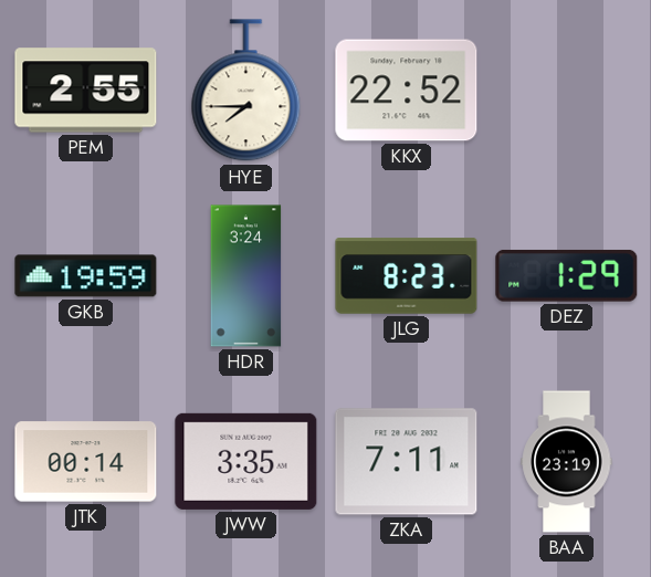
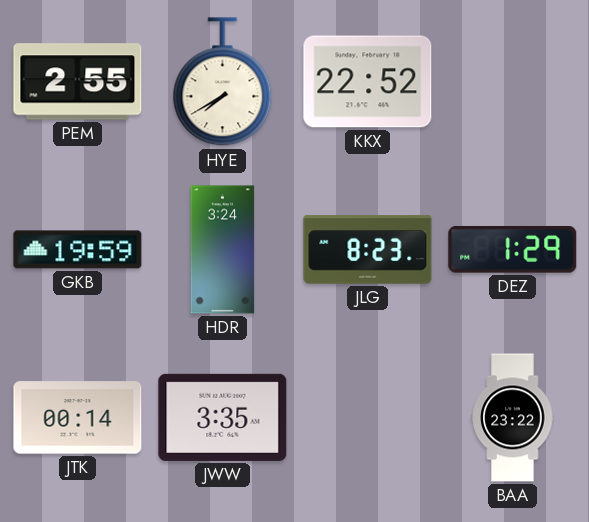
HYE: 7:45 -> 7:40 (223, 82)
ZKA: 7:11 -> none (407, 462)
BAA: 23:19 -> 23:22 (513, 418)
